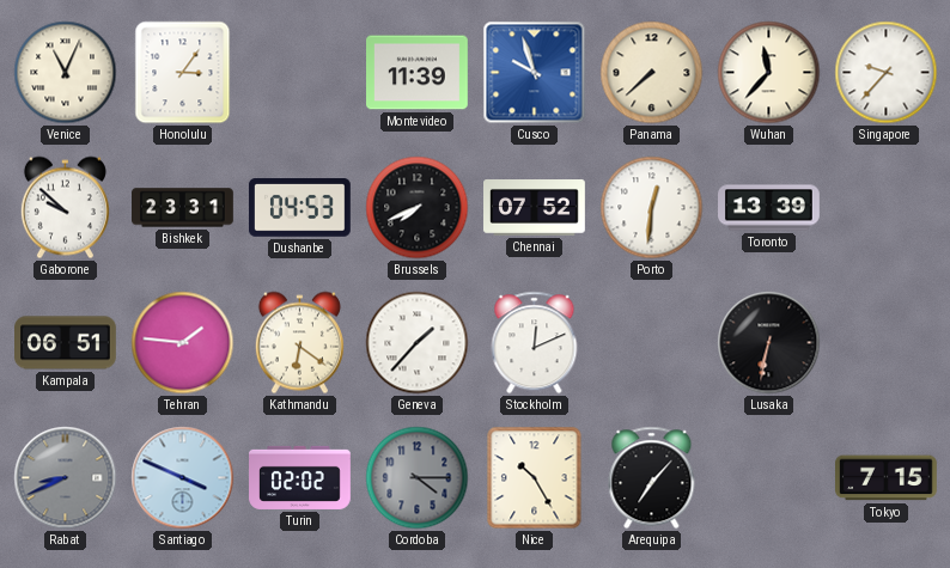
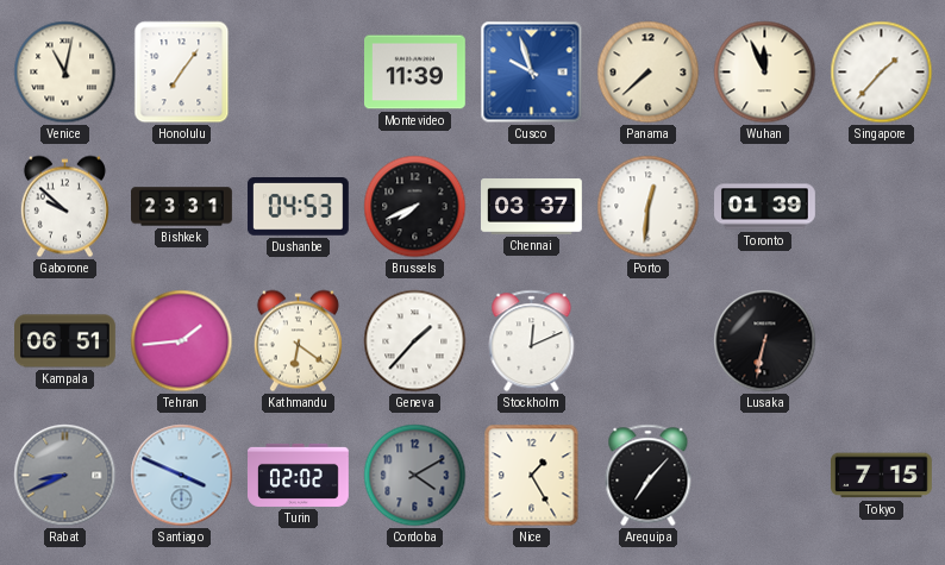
Venice: 11:04 -> 11:02 (65, 73)
Honolulu: 3:06 -> 7:06 (182, 73)
Wuhan: 11:37 -> 11:56 (765, 73)
Singapore: 9:37 -> 1:37 (882, 73)
Chennai: 07:52 -> 03:37 (532, 207)
Toronto: 13:39 -> 01:39 (765, 207)
Tehran: 1:46 -> 1:44 (182, 341)
Cordoba: 4:15 -> 4:10 (415, 476)
Nice: 10:25 -> 1:25 (532, 476)
